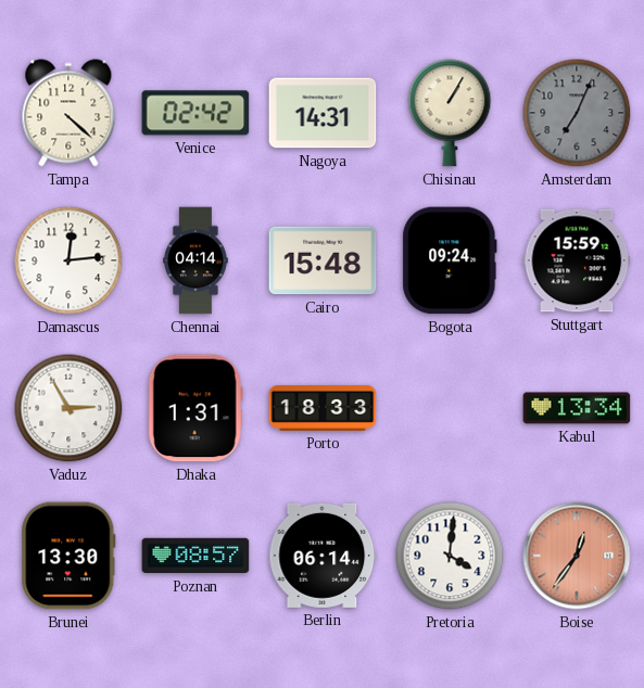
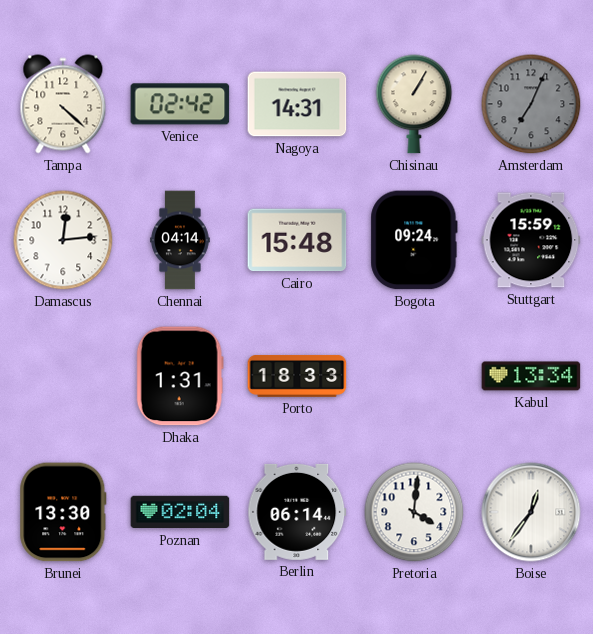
Vaduz: 2:55 -> none (68, 408)
Poznan: 08:57 -> 02:04 (180, 512)
Boise dial: salmon -> white (531, 512)
